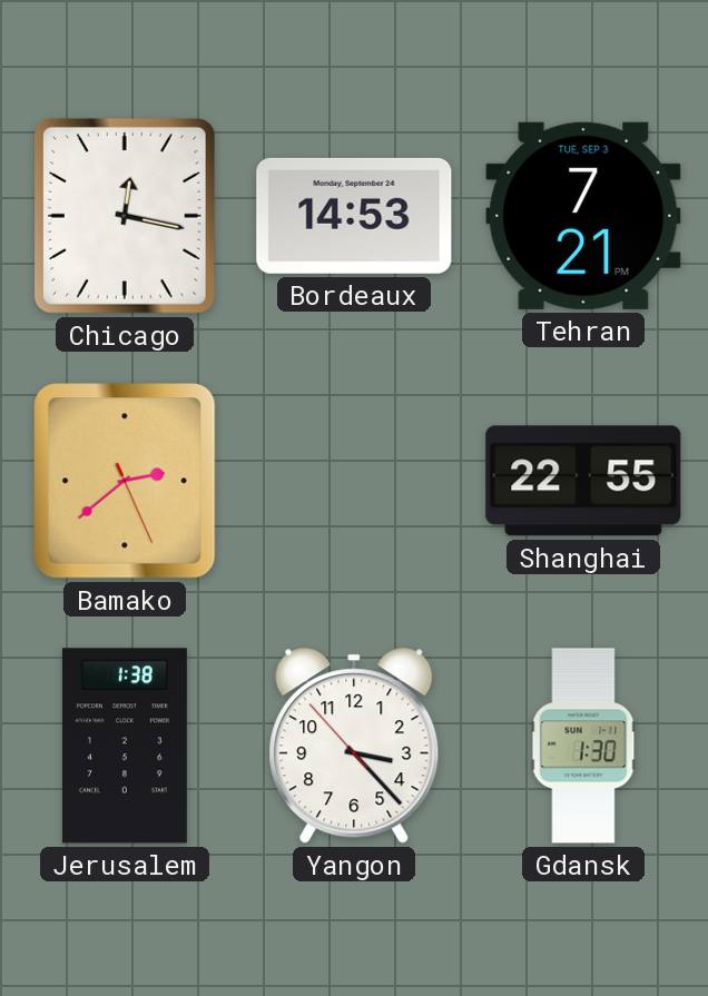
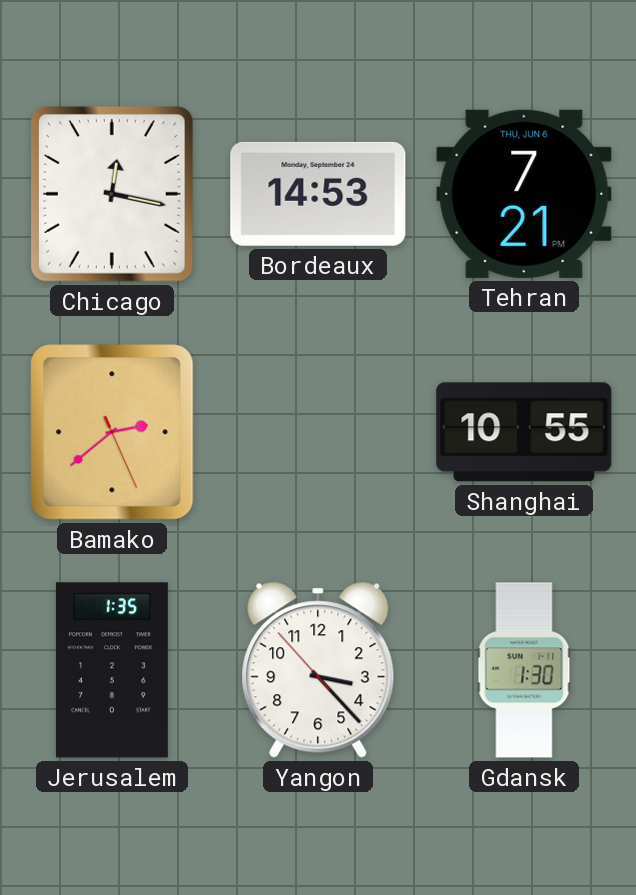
Tehran date: TUE, SEP 3 -> THU, JUN 6 (524, 194)
Shanghai: 22:55 -> 10:55 (524, 432)
Jerusalem: 1:38 -> 1:35 (112, 670)
